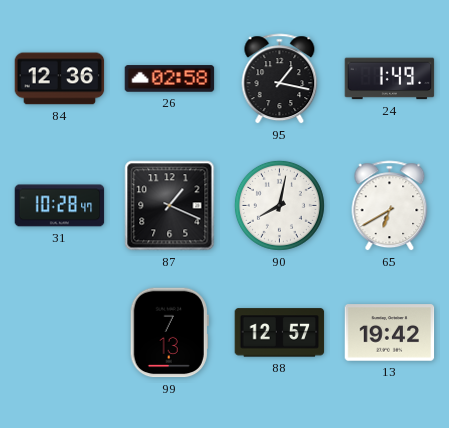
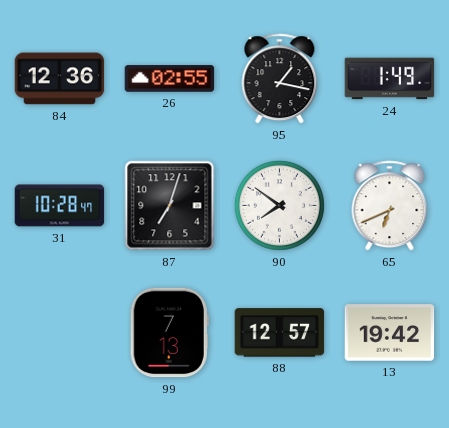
26: 02:58 -> 02:55 (170, 79)
87: 1:19 -> 7:03 (170, 206)
90: 8:02 -> 7:51 (279, 205)
65: 6:40 -> 6:41 (390, 206)
